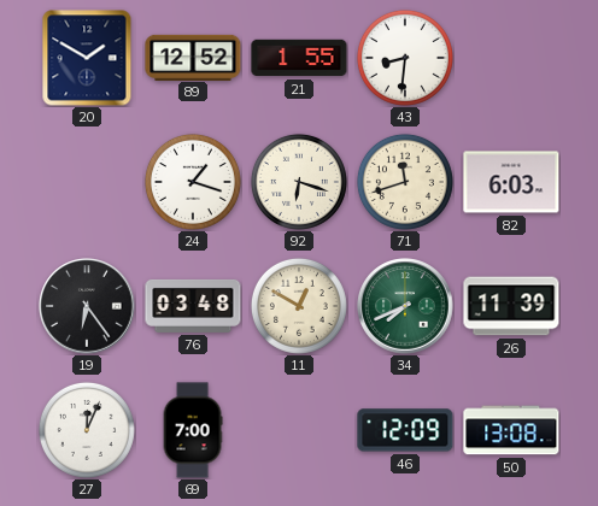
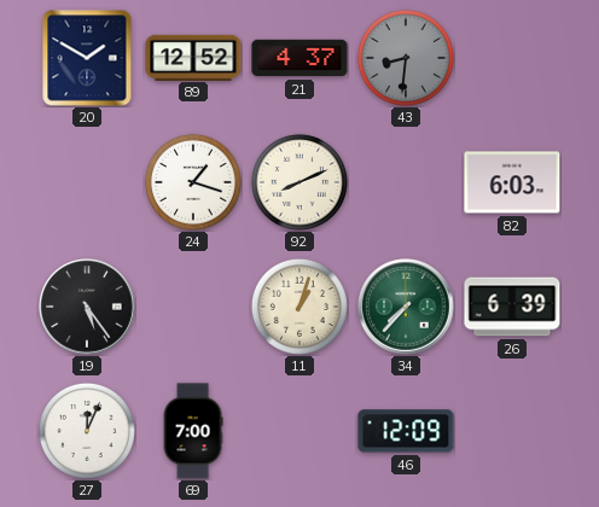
21: 1:55 -> 4:37 (299, 58)
43 dial: white -> grey (406, 58)
92: 6:18 -> 8:11 (299, 182)
71: 11:42 -> none (405, 182)
19: 6:24 -> 5:24 (87, 307)
76: 03:48 -> none (193, 306)
11: 12:50 -> 1:03 (299, 307)
34: 7:41 -> 7:37 (406, 307)
26: 11:39 -> 6:39 (512, 307)
50: 13:08 -> none (511, 430)
